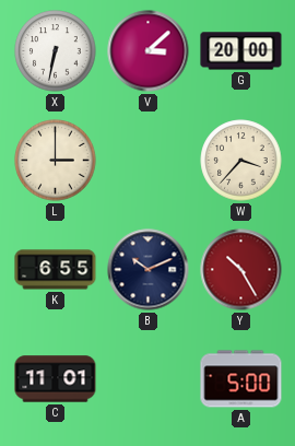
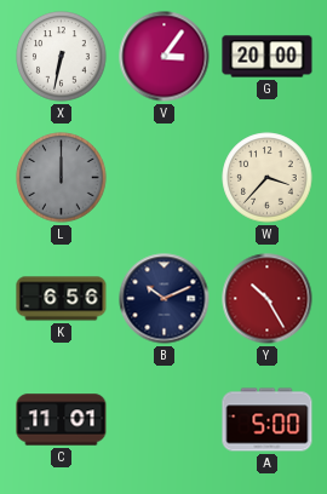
V: 3:08 -> 3:06 (165, 57)
L: 3:00 -> 12:00 (62, 178)
L dial: cream -> grey (62, 178)
K: 6:55 -> 6:56 (62, 299)
